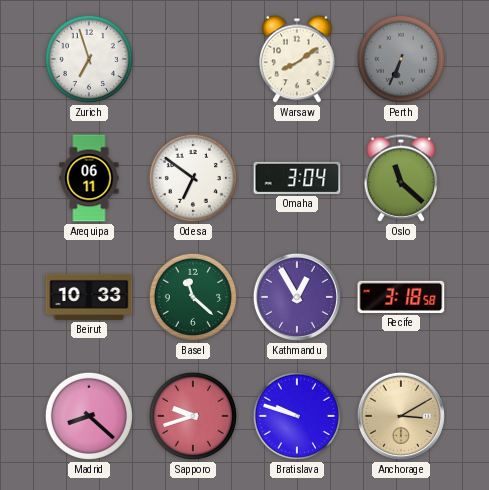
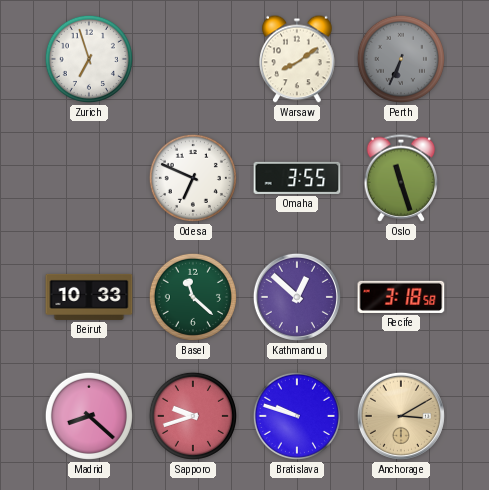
Arequipa: 06:11 -> none (89, 178)
Odesa: 6:51 -> 6:49 (193, 178)
Omaha: 3:04 -> 3:55 (297, 178)
Oslo: 11:22 -> 11:27 (401, 178)
Kathmandu: 12:55 -> 12:52 (297, 297)
